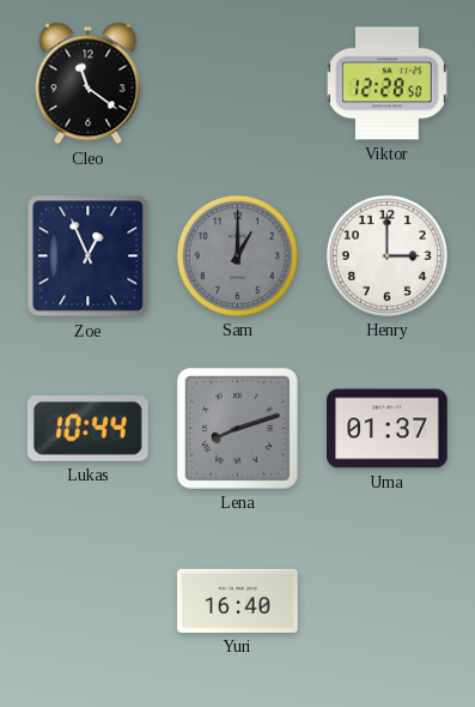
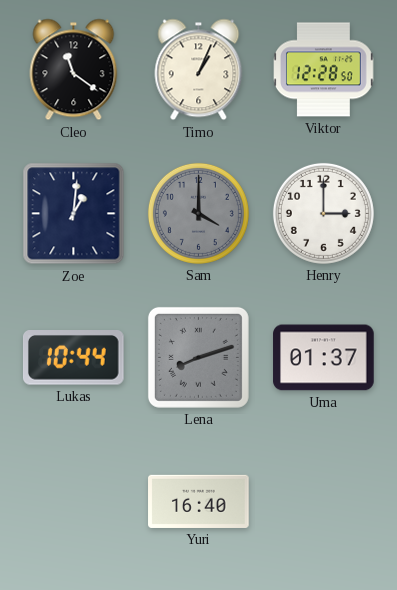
Timo: none -> 1:04 (199, 70)
Zoe: 12:56 -> 1:01 (74, 214)
Sam: 1:00 -> 4:00 (198, 213)
